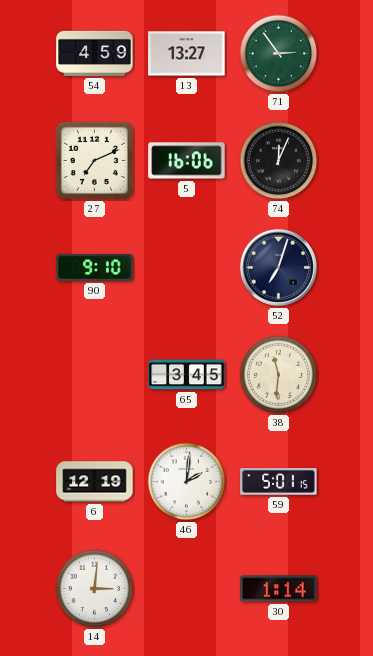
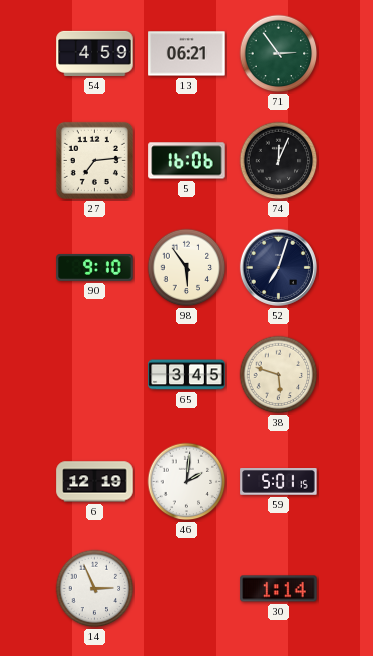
13: 13:27 -> 06:21 (187, 54)
27: 7:11 -> 7:14 (94, 160)
98: none -> 5:54 (187, 268)
38: 11:31 -> 5:48 (279, 375)
14: 3:01 -> 2:56 (95, 589)
